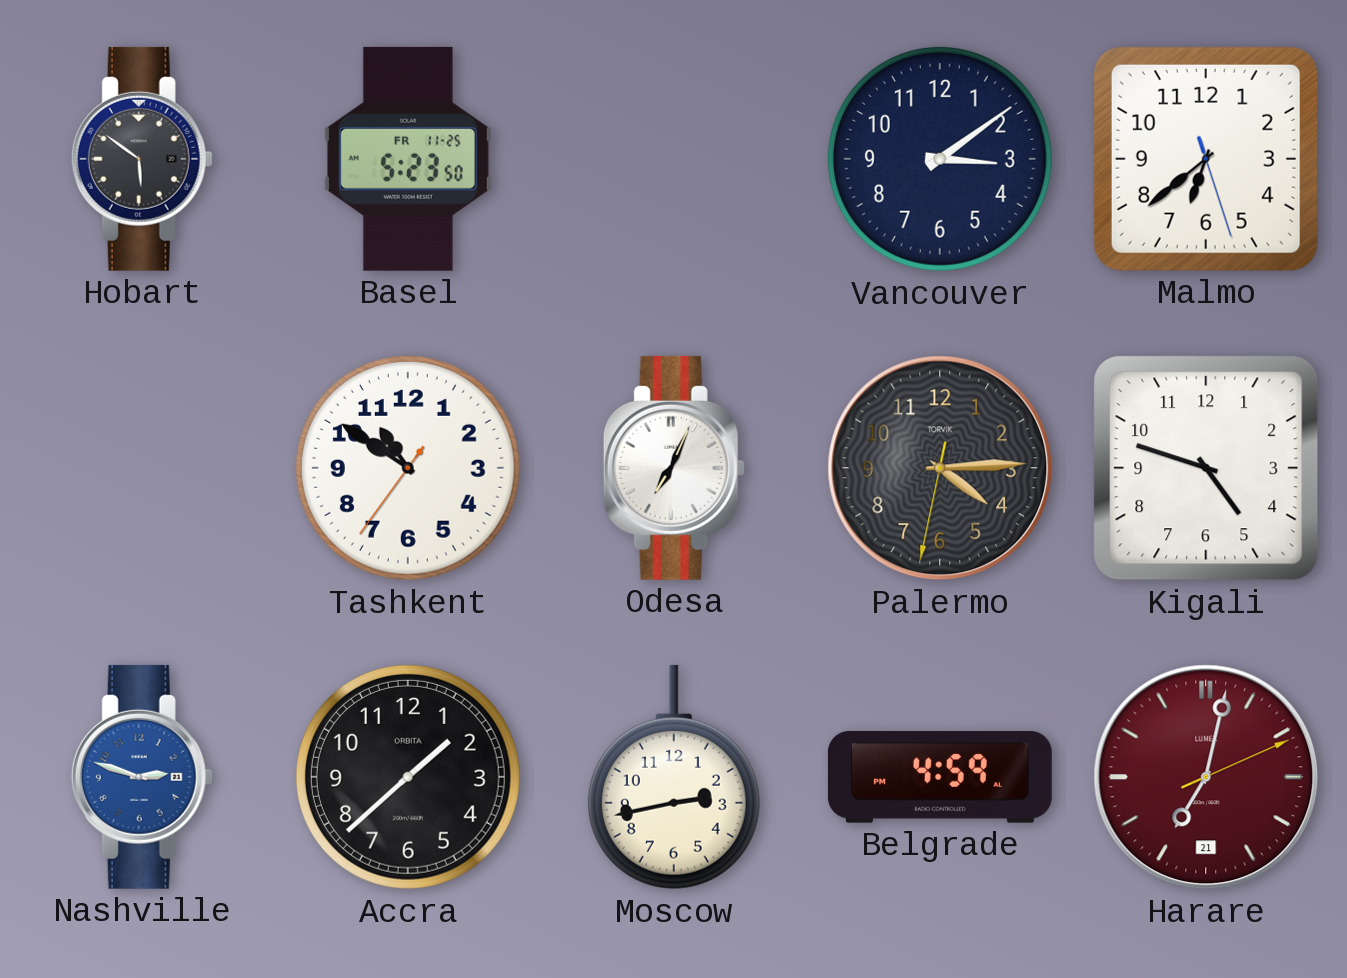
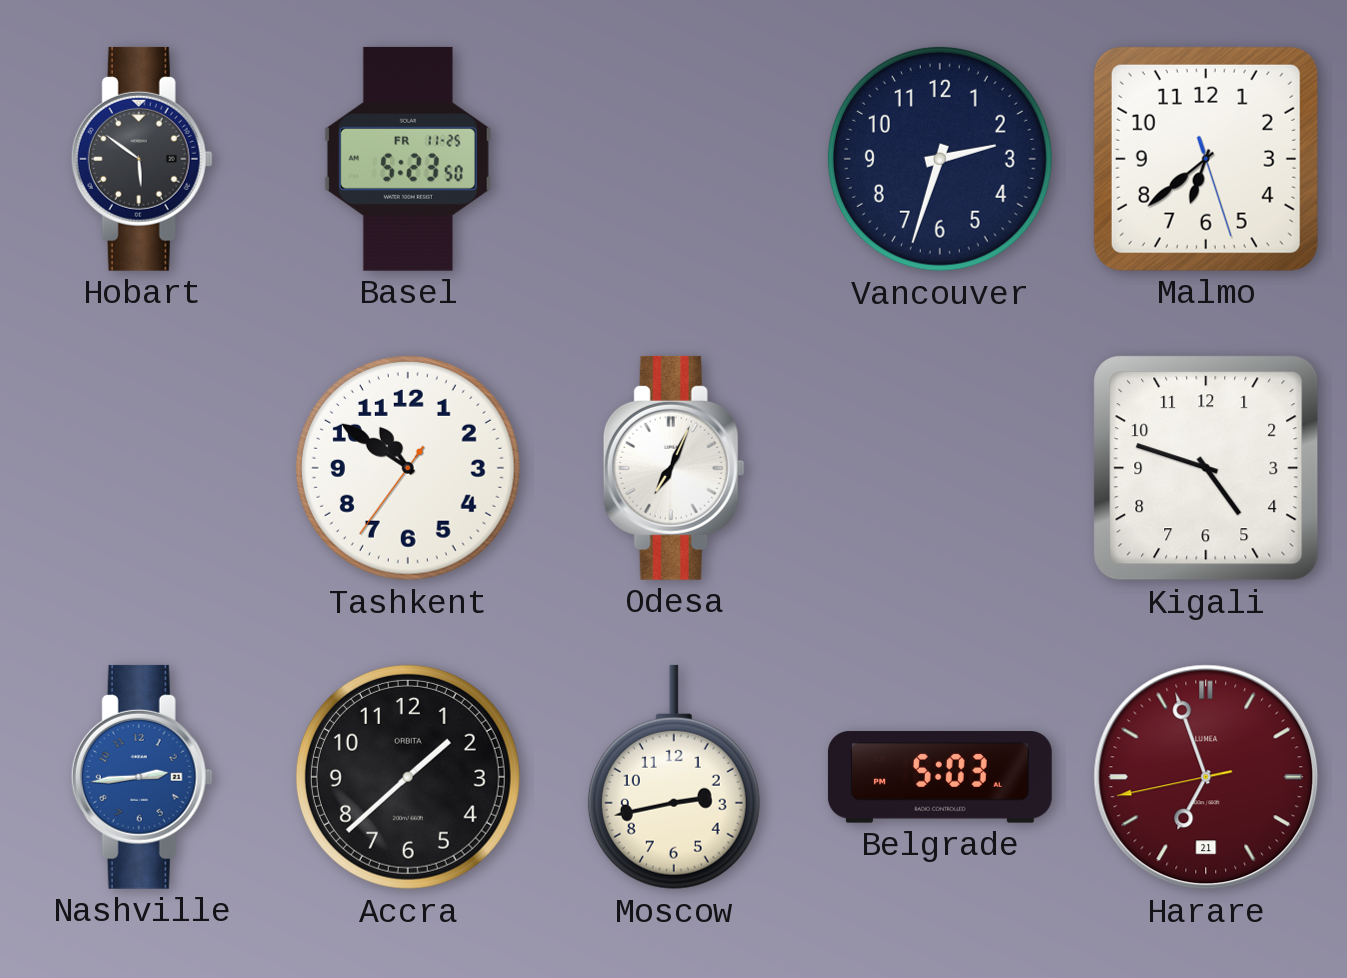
Vancouver: 3:09 -> 2:33 (940, 159)
Palermo: 4:14 -> none (940, 468)
Nashville: 2:48 -> 2:44 (142, 777)
Belgrade: 4:59 -> 5:03 (940, 777)
Harare: 7:02 -> 6:56 (1206, 777)
